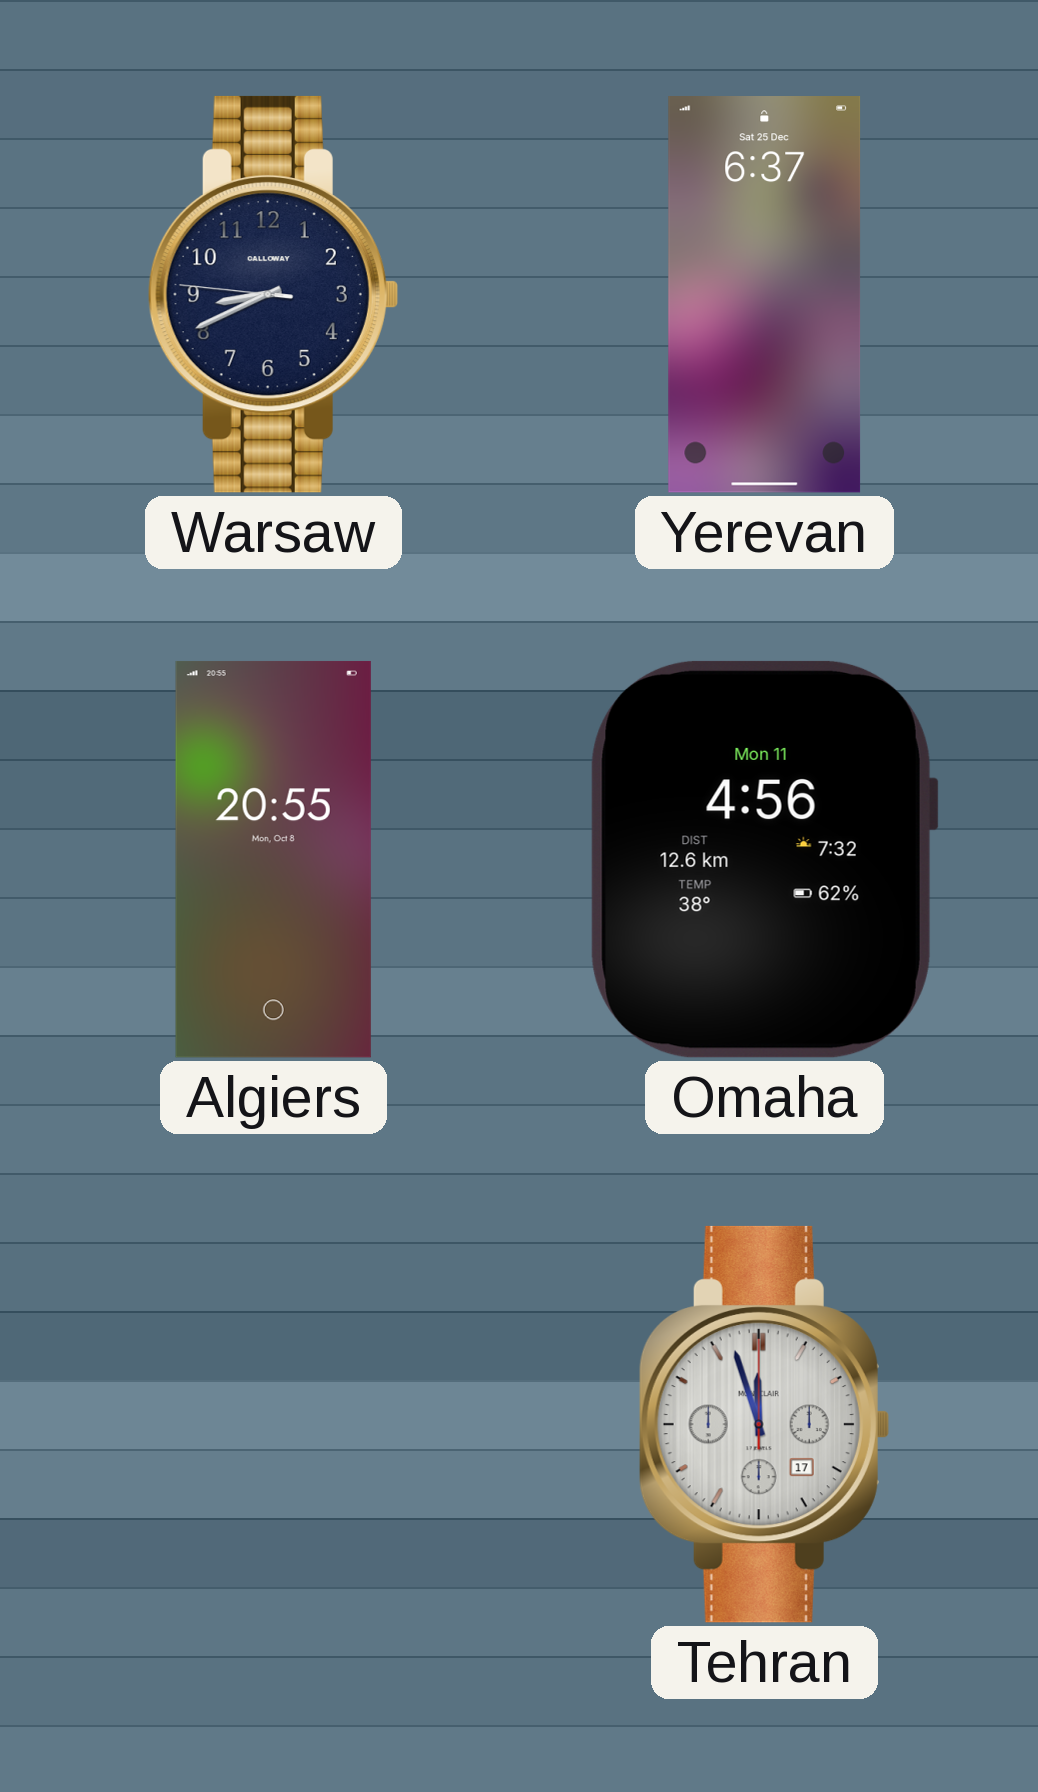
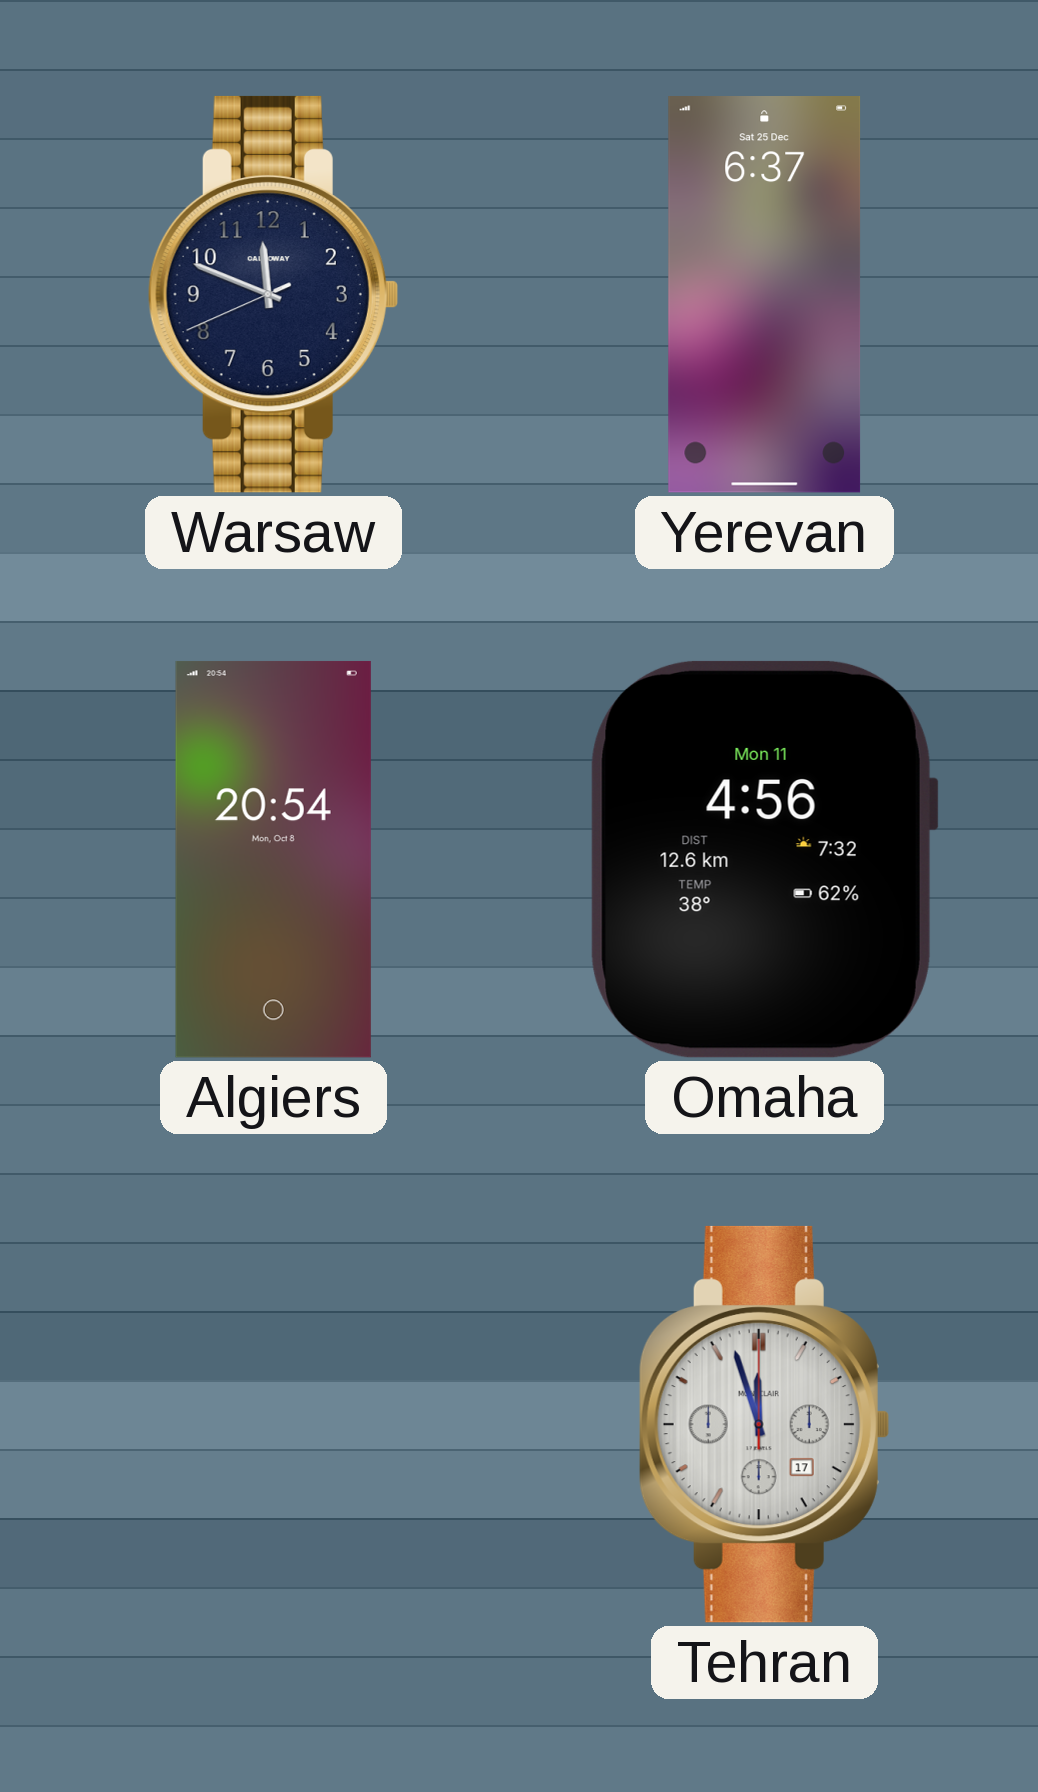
Warsaw: 8:40 -> 11:48 (273, 294)
Algiers: 20:55 -> 20:54 (273, 859)
